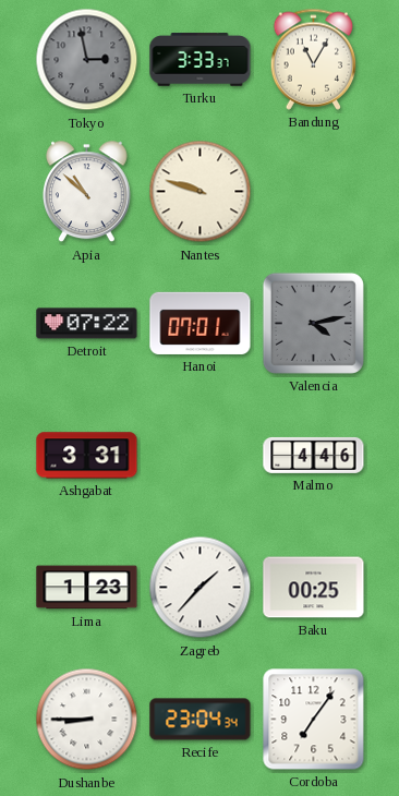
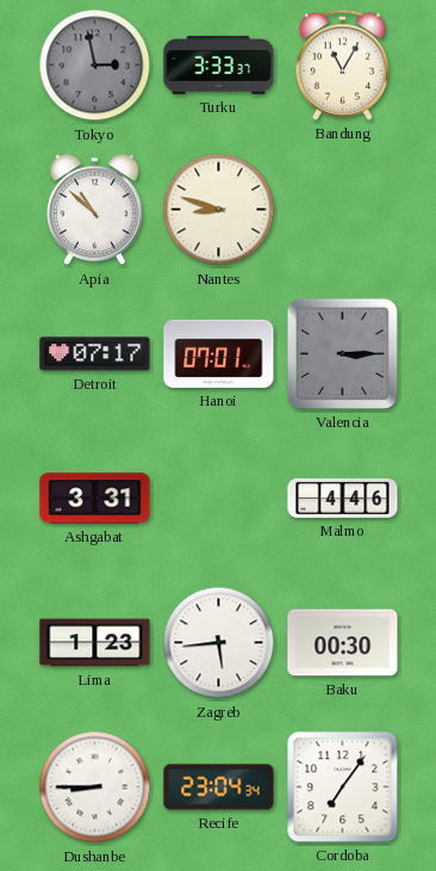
Nantes: 9:48 -> 8:48 (219, 210)
Detroit: 07:22 -> 07:17 (95, 354)
Valencia: 4:13 -> 3:15 (342, 353)
Zagreb: 1:37 -> 5:44 (219, 643)
Baku: 00:25 -> 00:30 (343, 643)
